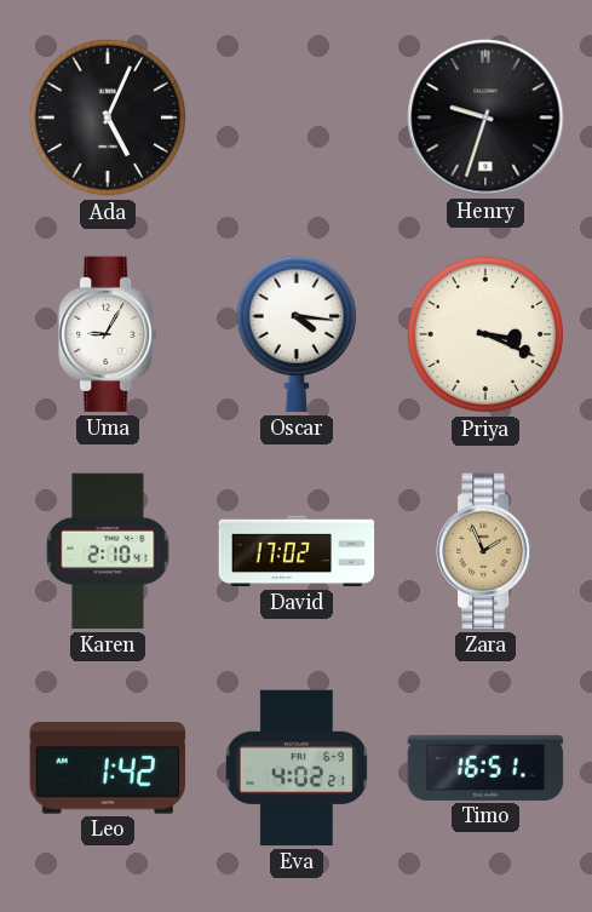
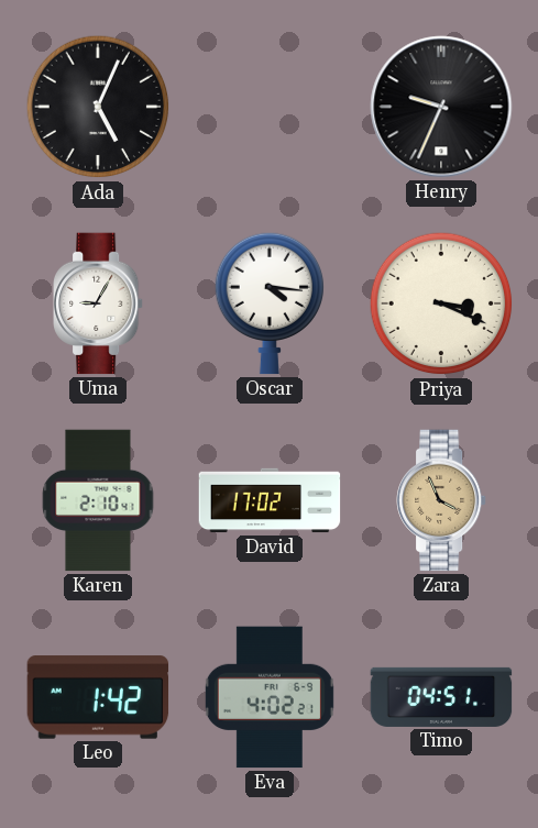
Henry: 9:33 -> 9:34 (441, 107)
Zara: 1:56 -> 3:56 (442, 500)
Timo: 16:51 -> 04:51 (441, 697)
